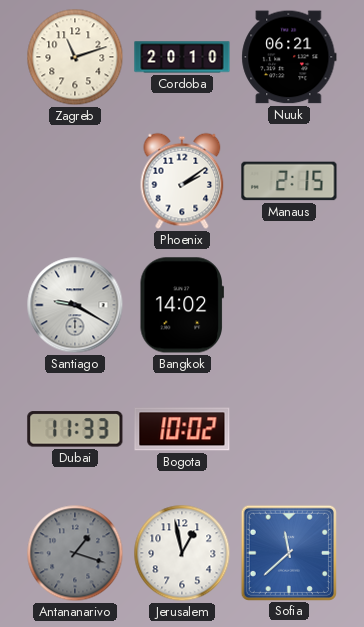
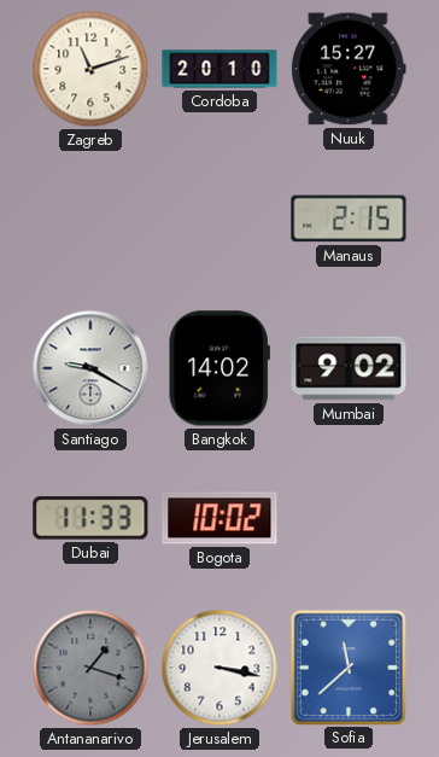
Nuuk: 06:21 -> 15:27 (349, 69)
Phoenix: 2:09 -> none (182, 181)
Mumbai: none -> 9:02 (349, 368)
Jerusalem: 12:58 -> 3:17 (219, 668)
